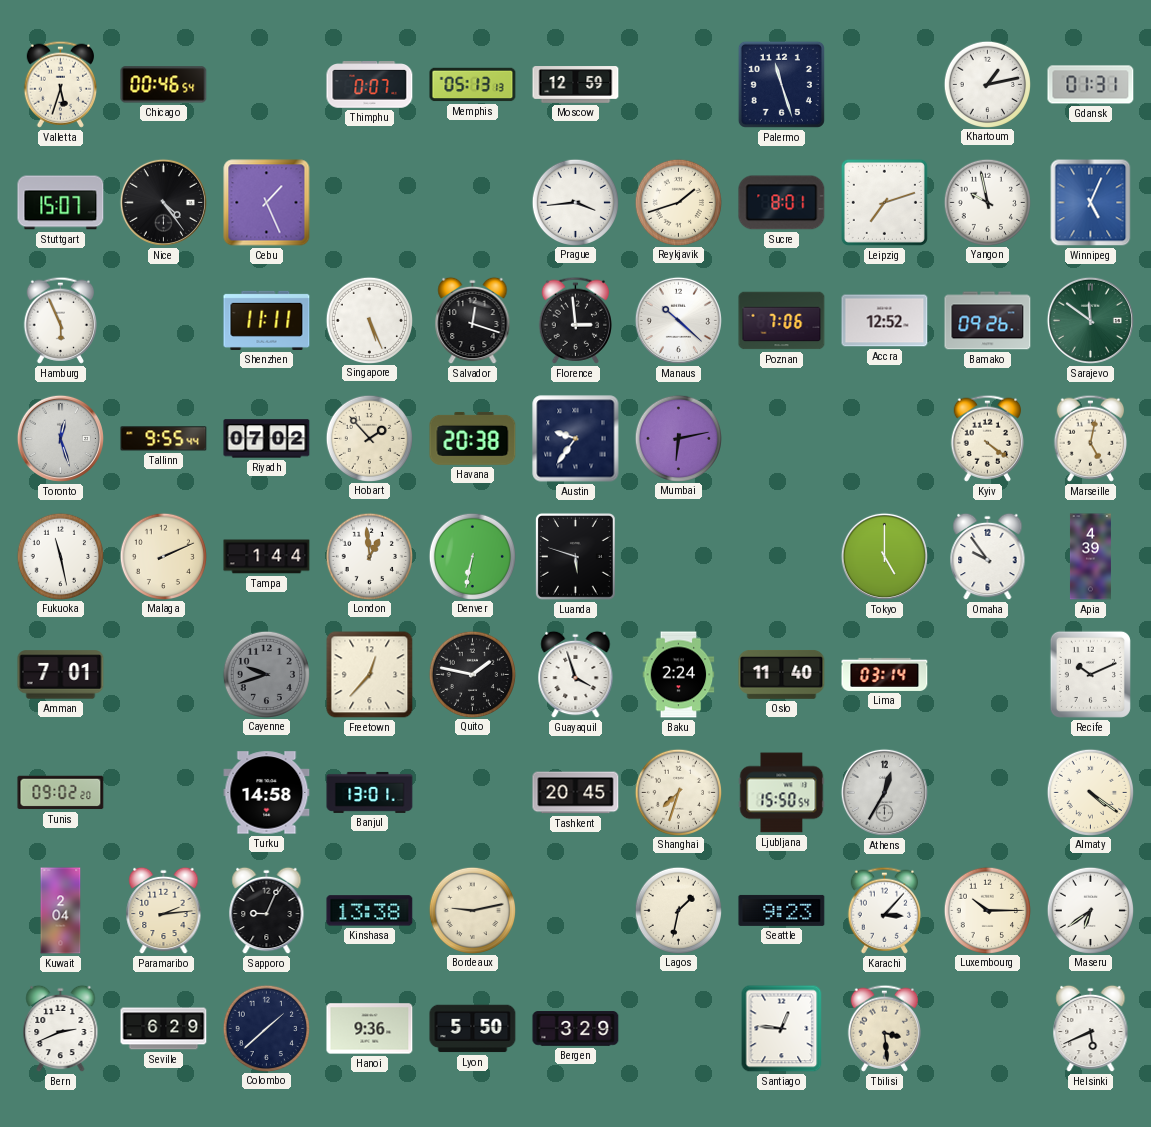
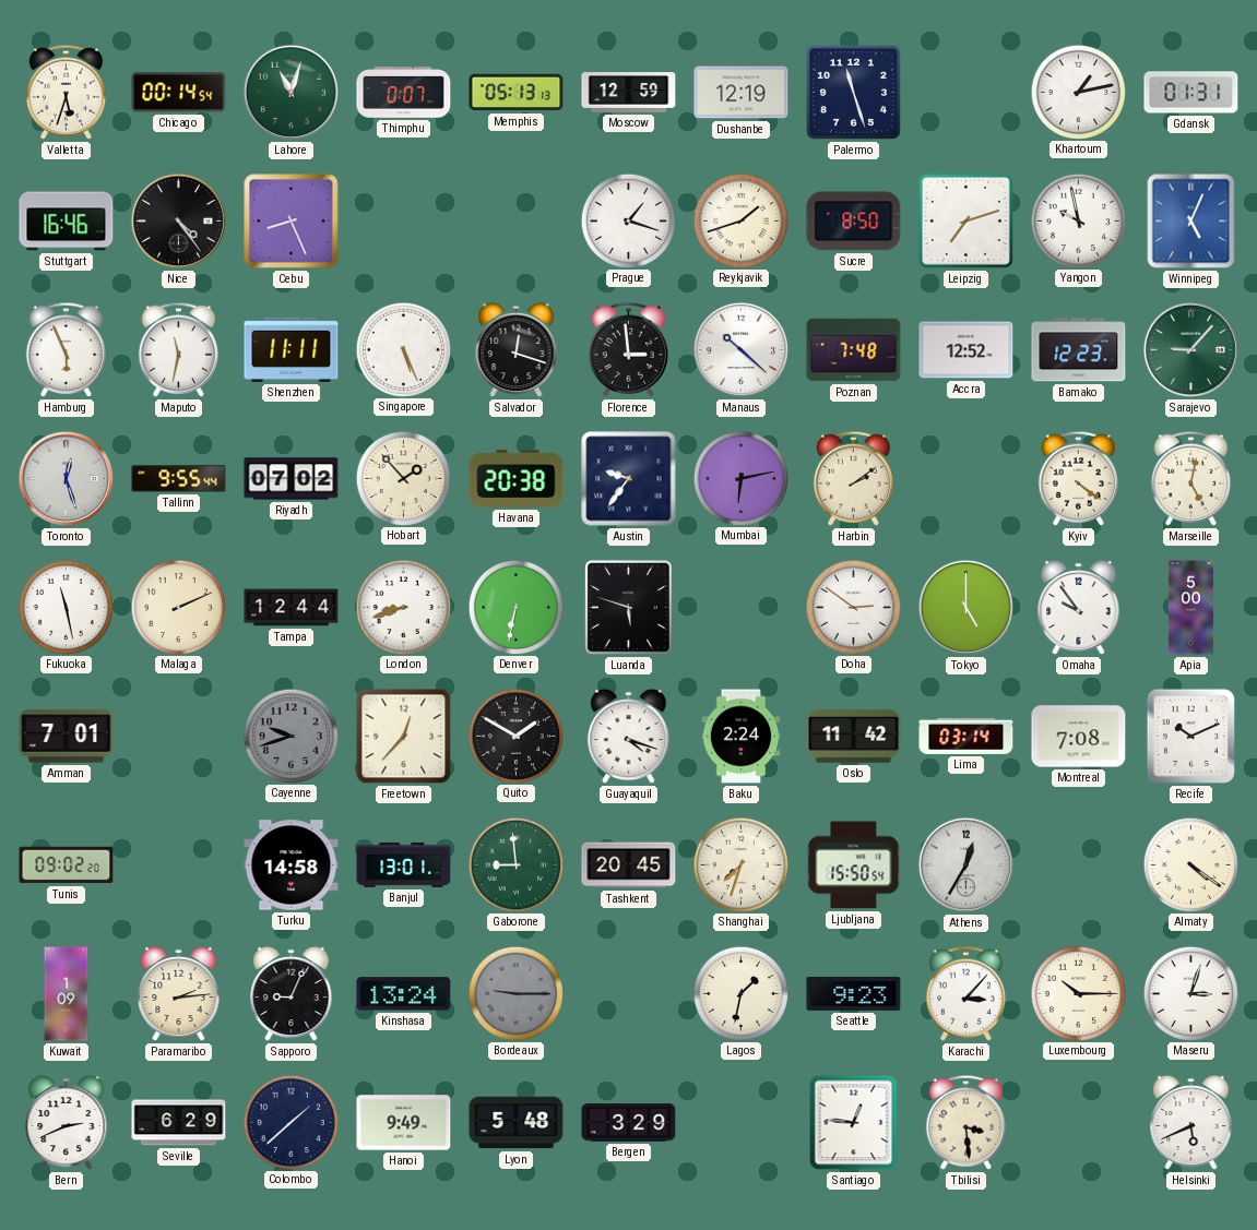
Chicago: 00:46 -> 00:14 (179, 93)
Lahore: none -> 11:03 (290, 92)
Dushanbe: none -> 12:19 (742, 93)
Stuttgart: 15:07 -> 16:46 (67, 222)
Cebu: 1:26 -> 8:26 (292, 222)
Prague: 3:44 -> 1:18 (628, 220)
Sucre: 8:01 -> 8:50 (854, 222)
Maputo: none -> 11:32 (178, 349)
Poznan: 7:06 -> 7:48 (854, 350)
Bamako: 09:26 -> 12:23 (1079, 350)
Sarajevo: 11:51 -> 9:07 (1190, 349)
Harbin: none -> 2:09 (853, 478)
Tampa: 1:44 -> 12:44 (292, 608)
London: 12:59 -> 8:42 (403, 607)
Doha: none -> 2:51 (853, 607)
Apia: 4:39 -> 5:00 (1190, 608)
Quito: 1:47 -> 1:50 (515, 736)
Guayaquil: 3:57 -> 4:18 (629, 737)
Oslo: 11:40 -> 11:42 (854, 736)
Montreal: none -> 7:08 (1079, 737)
Gaborone: none -> 8:59 (515, 864)
Kuwait: 2:04 -> 1:09 (67, 994)
Kinshasa: 13:38 -> 13:24 (404, 994)
Bordeaux: 9:13 -> 9:15 (515, 993)
Bordeaux dial: cream -> grey (515, 993)
Maseru: 6:39 -> 3:03 (1190, 993)
Hanoi: 9:36 -> 9:49 (404, 1123)
Lyon: 5:50 -> 5:48 (517, 1123)
